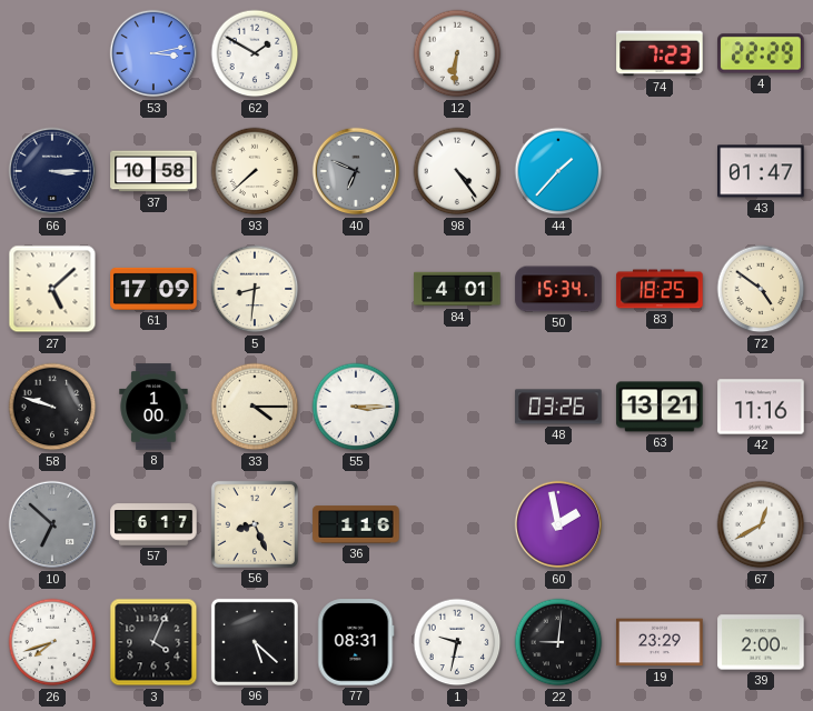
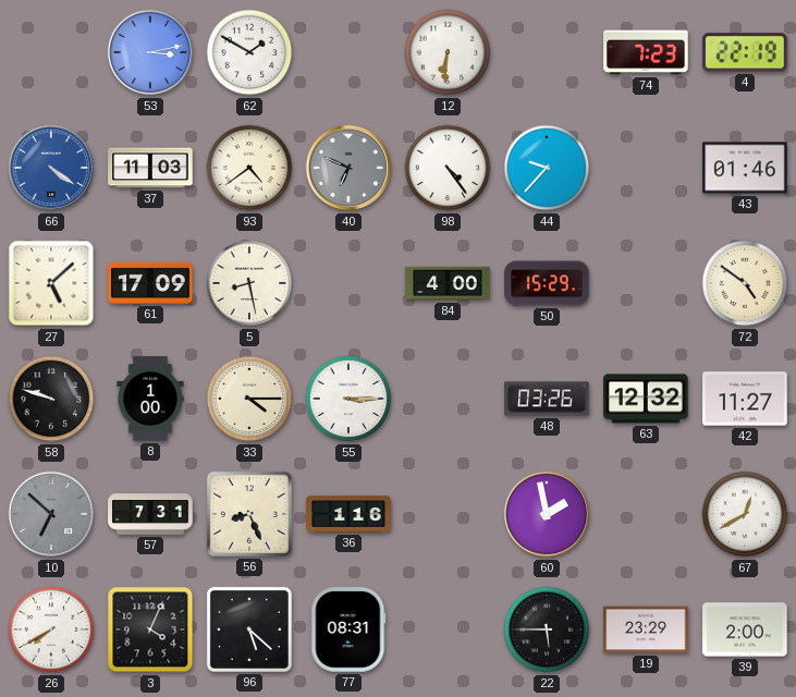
4: 22:29 -> 22:19 (745, 52)
66: 3:15 -> 4:21 (51, 168)
66 dial: navy -> blue (51, 168)
37: 10:58 -> 11:03 (150, 168)
93: 7:38 -> 4:39 (249, 168)
44: 1:37 -> 9:37 (547, 168)
43: 01:47 -> 01:46 (745, 168)
5: 8:31 -> 8:28 (249, 283)
84: 4:01 -> 4:00 (448, 283)
50: 15:34 -> 15:29 (547, 283)
83: 18:25 -> none (660, 289)
63: 13:21 -> 12:32 (646, 399)
42: 11:16 -> 11:27 (745, 399)
57: 6:17 -> 7:31 (150, 514)
26: 7:42 -> 7:40 (51, 629)
1: 9:32 -> none (457, 642)
22: 9:01 -> 5:45 (547, 629)
